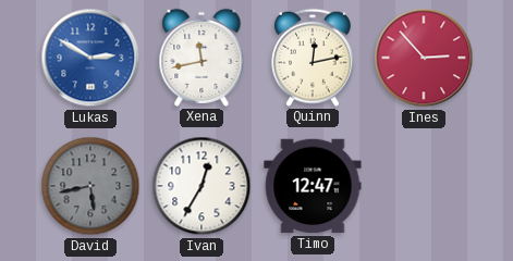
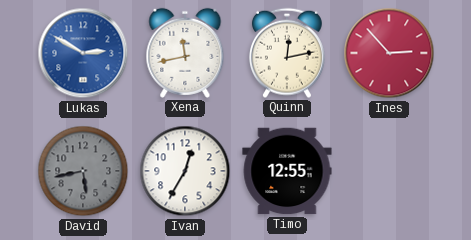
Timo: 12:47 -> 12:55 (287, 171)
